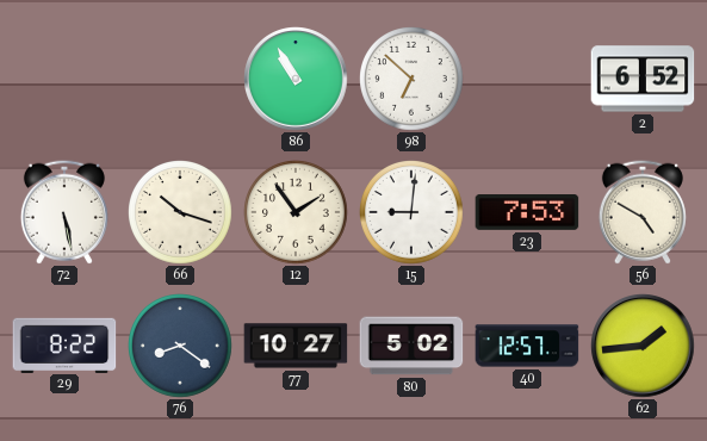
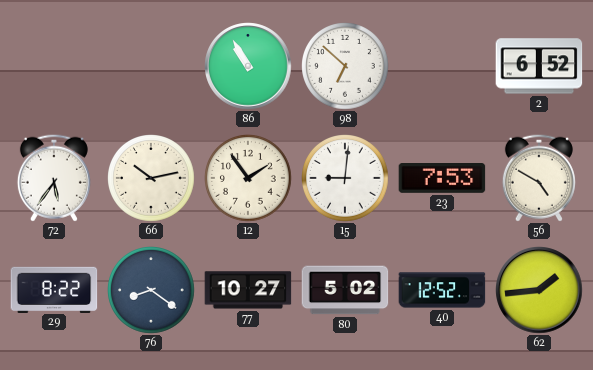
72: 5:28 -> 5:36 (54, 178)
66: 10:18 -> 10:13 (152, 179)
40: 12:57 -> 12:52 (442, 290)
